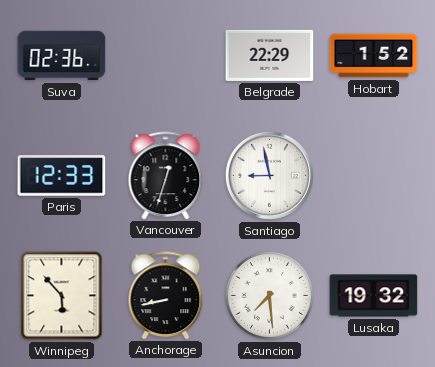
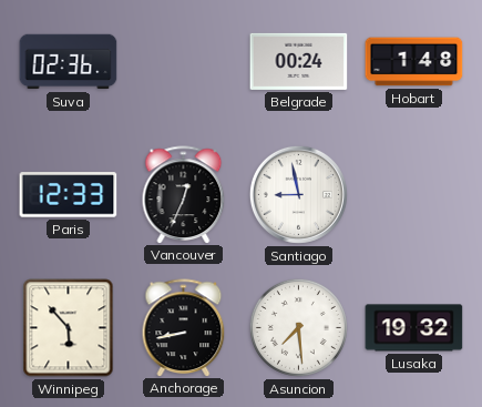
Belgrade: 22:29 -> 00:24 (299, 61)
Hobart: 1:52 -> 1:48 (414, 62)
Vancouver: 12:33 -> 12:34 (184, 194)
